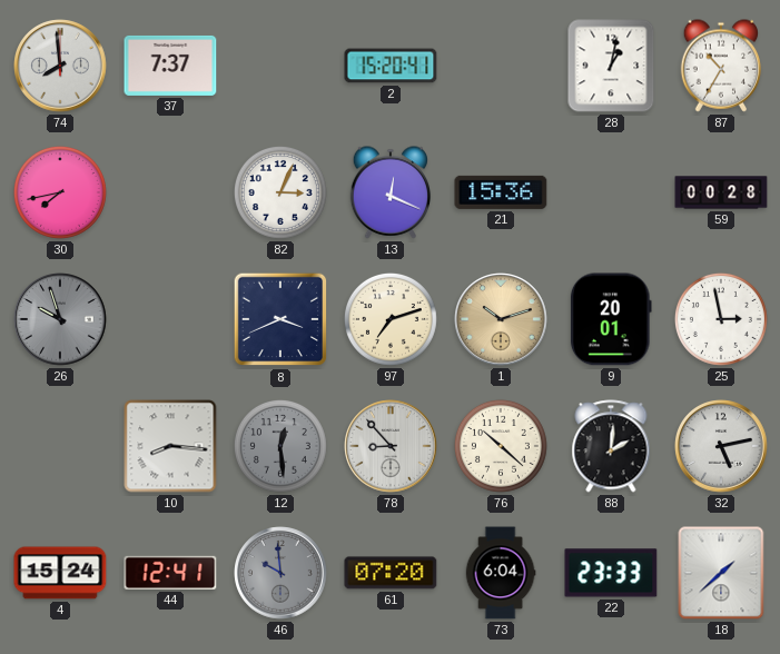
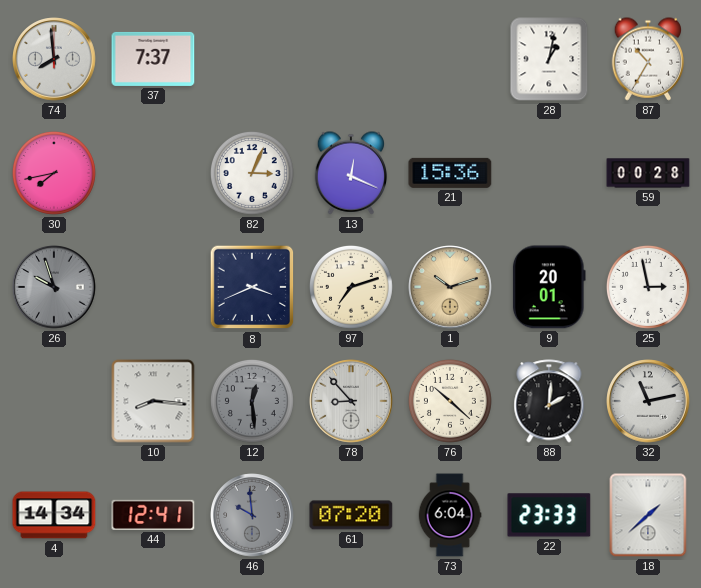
2: 15:20 -> none (391, 66)
32: 5:13 -> 11:13 (648, 401)
4: 15:24 -> 14:34 (54, 515)
